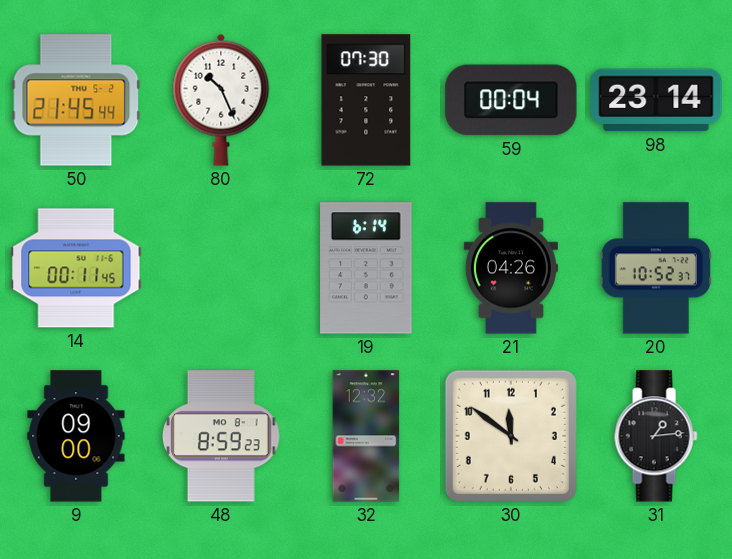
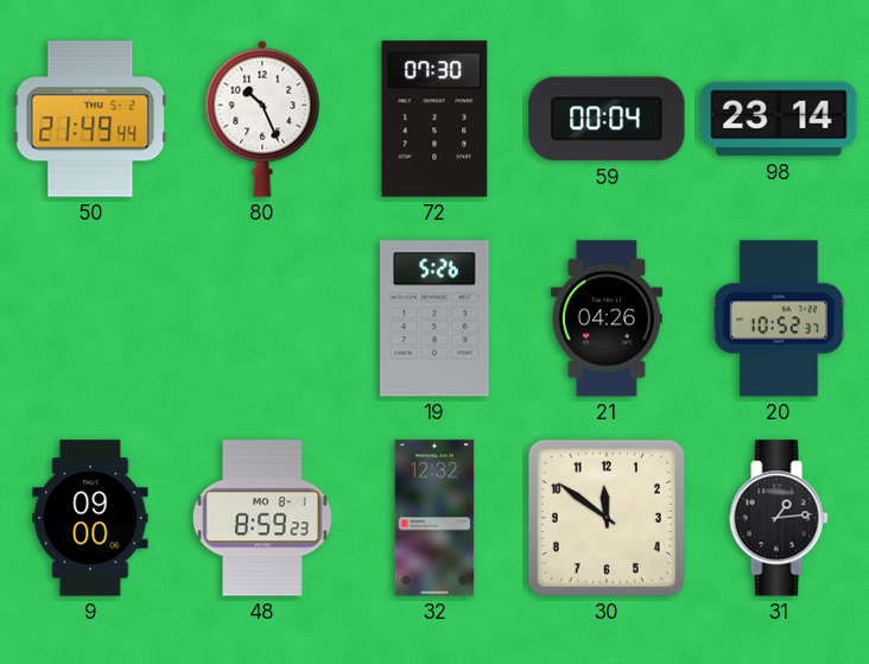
50: 21:45 -> 21:49 (90, 119)
14: 00:11 -> none (76, 268)
19: 6:14 -> 5:26 (434, 318)
